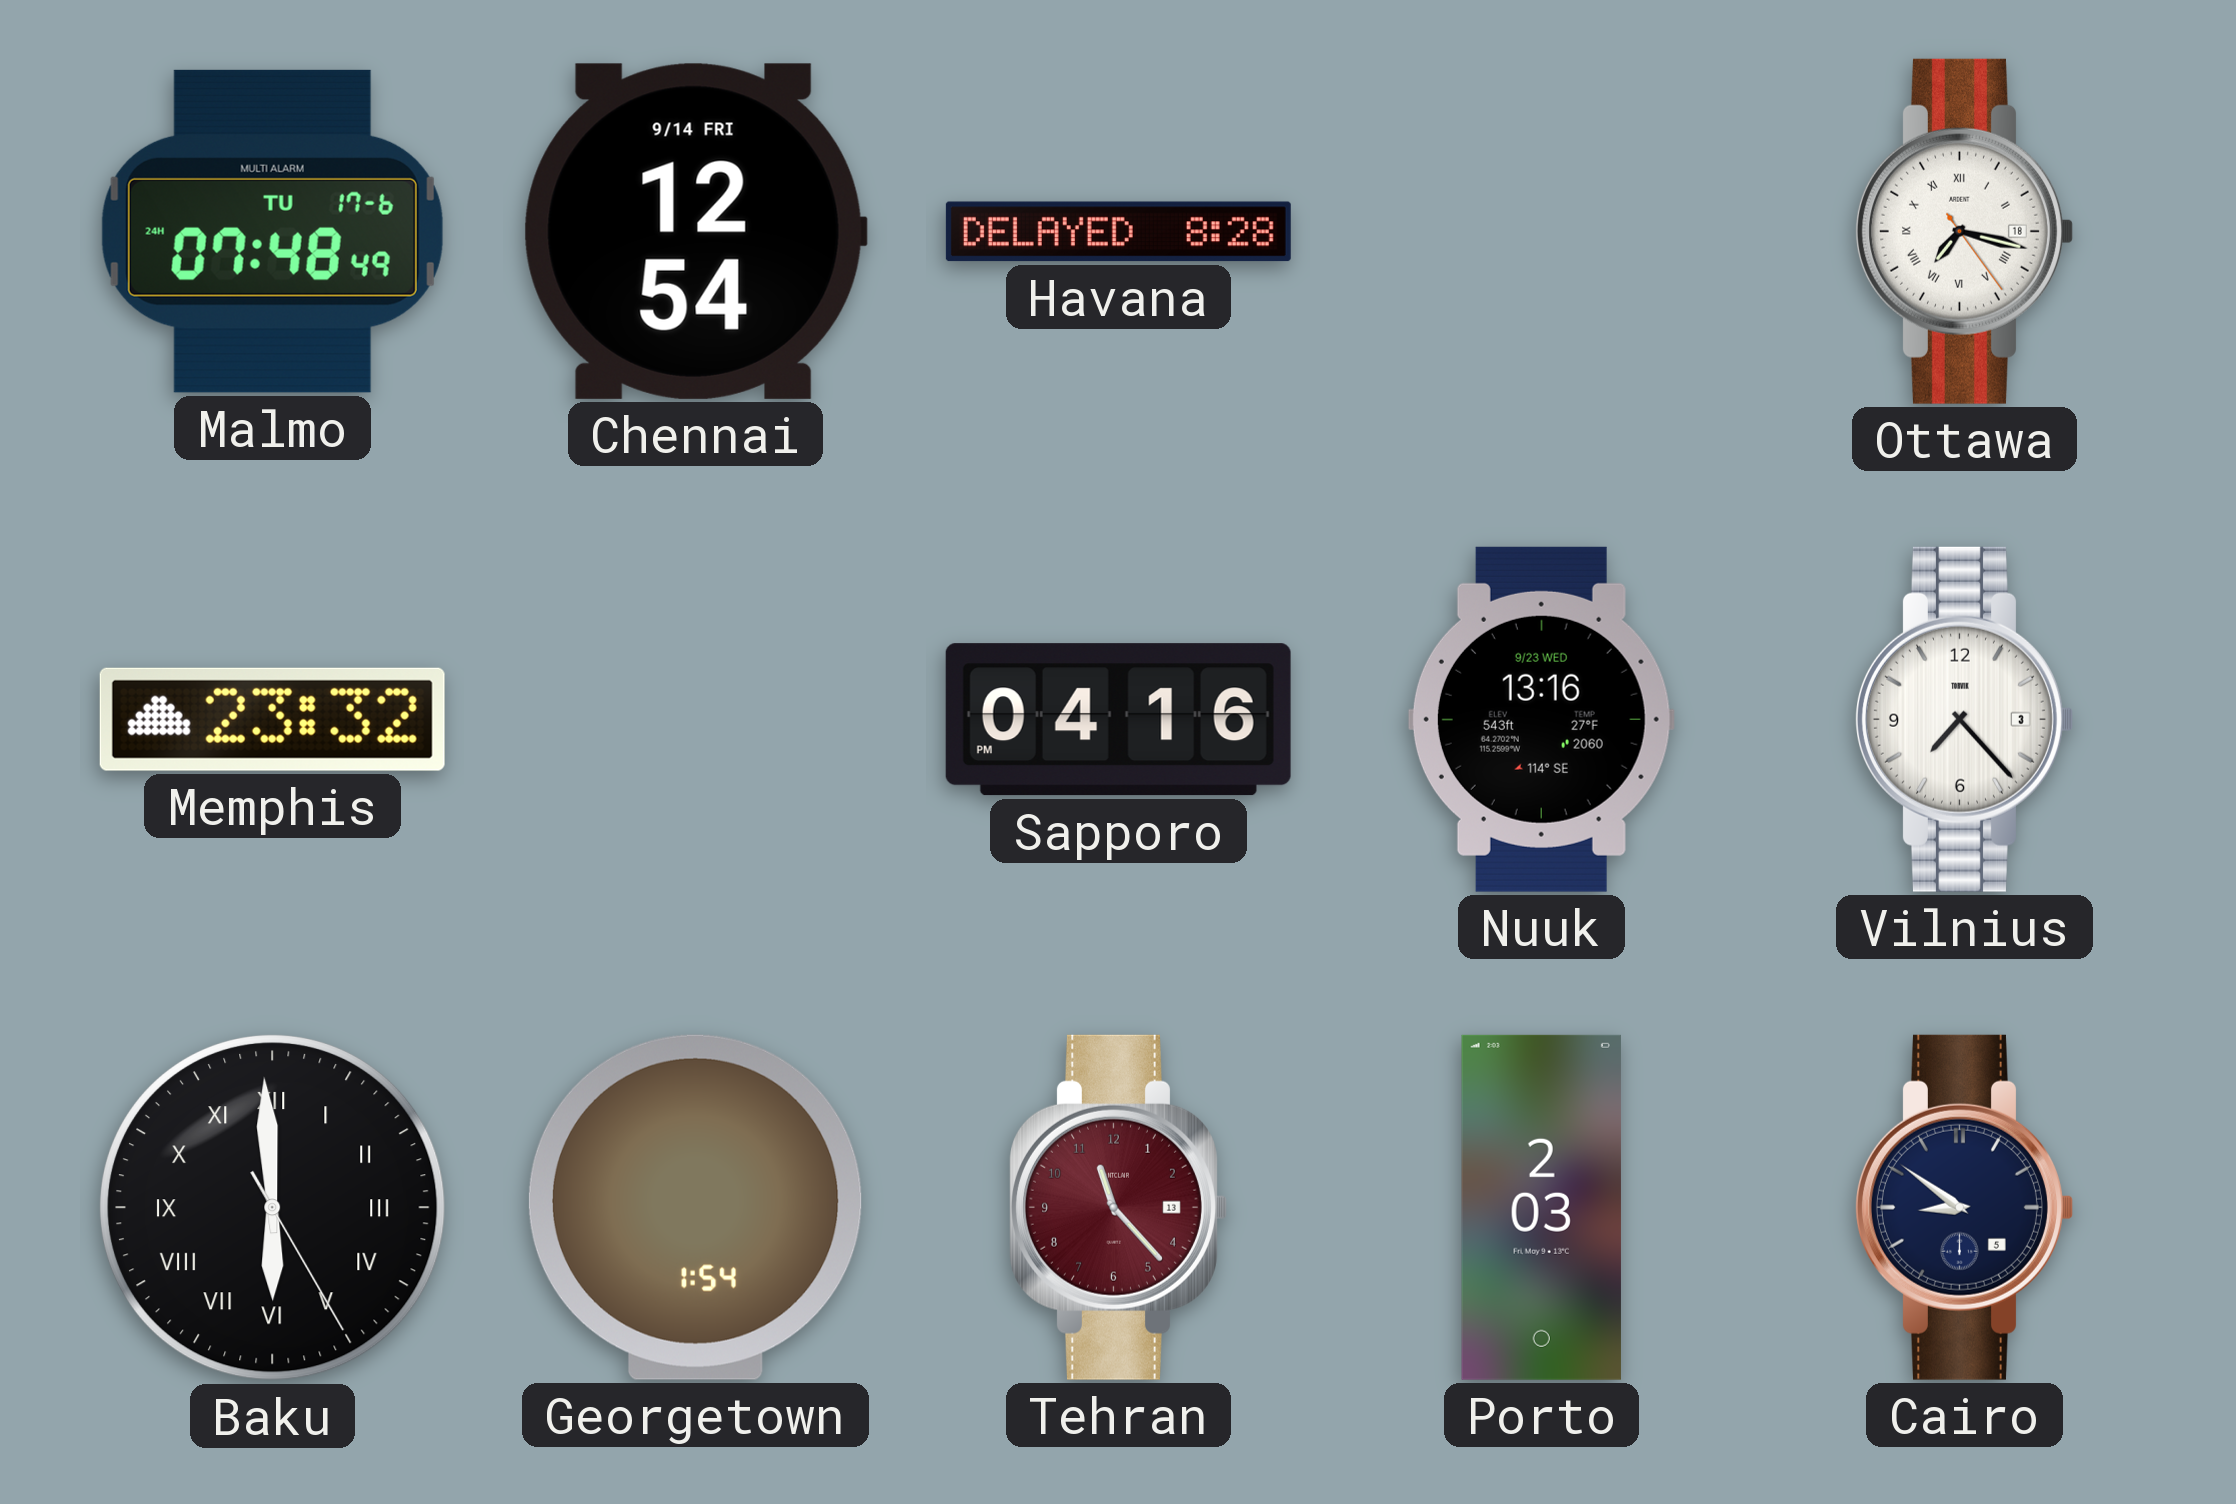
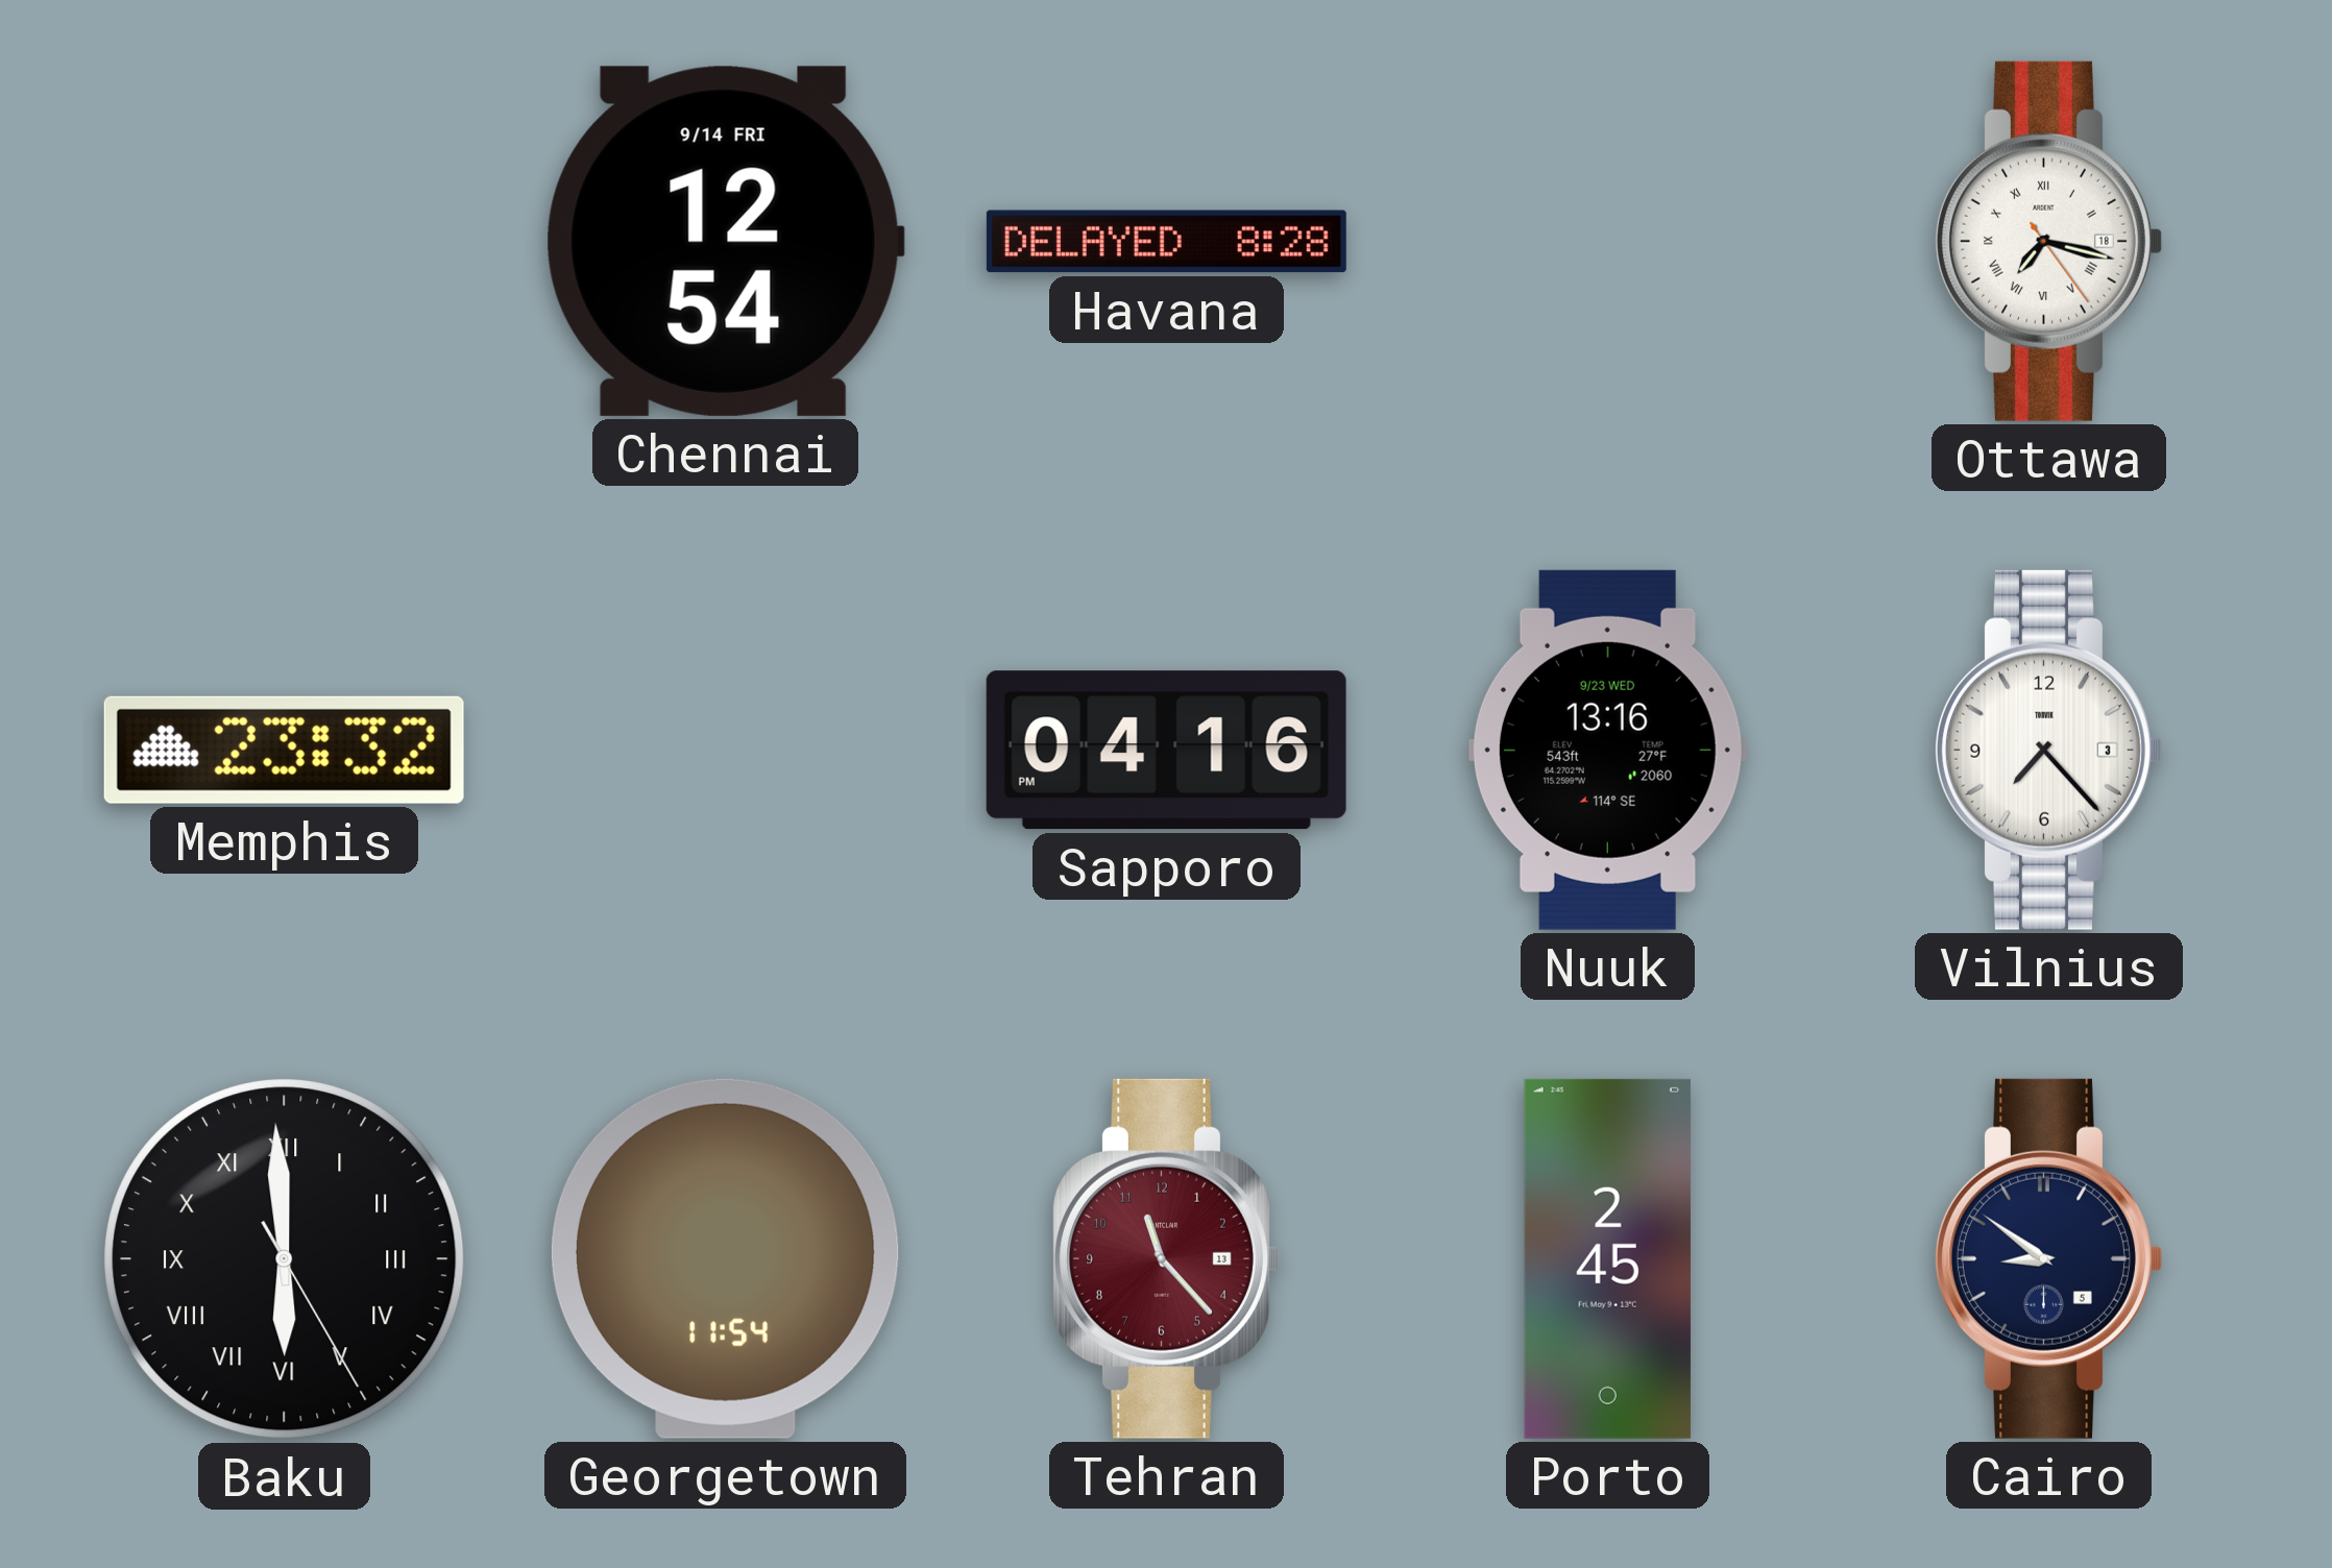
Malmo: 07:48 -> none (272, 231)
Georgetown: 1:54 -> 11:54 (725, 1258)
Porto: 2:03 -> 2:45 (1607, 1258)
